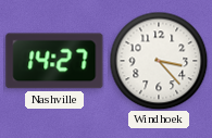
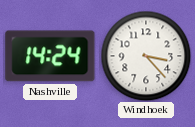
Nashville: 14:27 -> 14:24 (50, 56)
